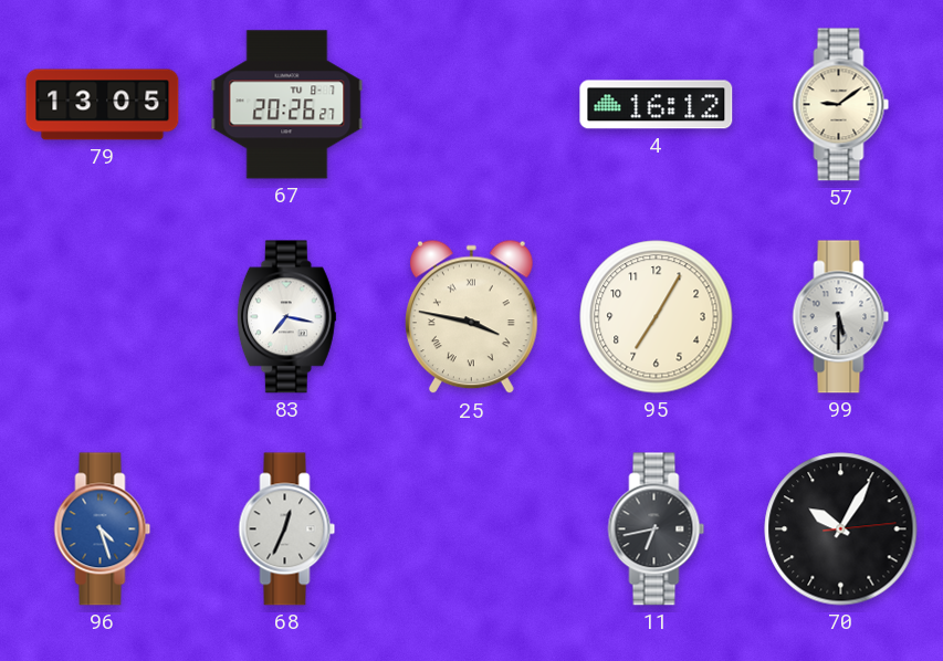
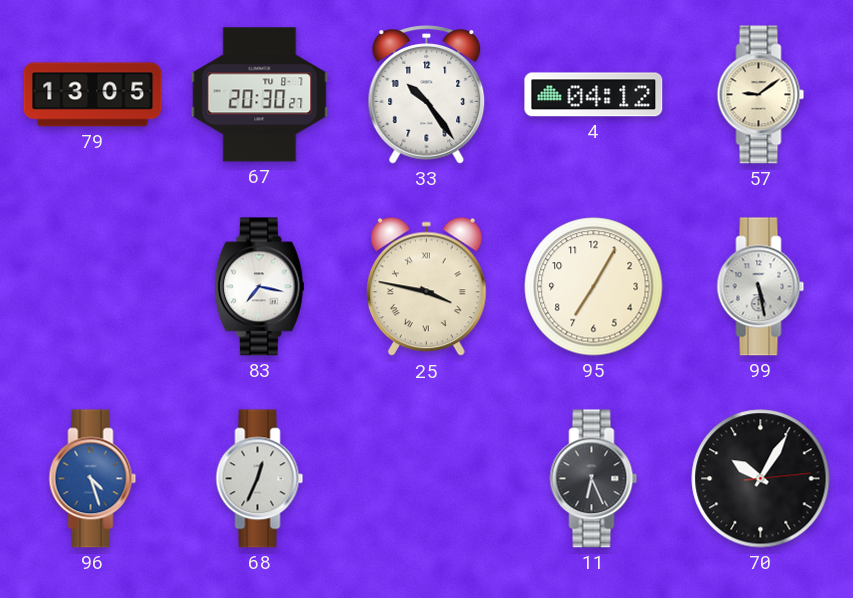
67: 20:26 -> 20:30 (260, 95)
33: none -> 10:24 (427, 95)
4: 16:12 -> 04:12 (594, 95)
99: 5:30 -> 5:28 (761, 287)
11: 6:43 -> 6:26 (594, 479)
